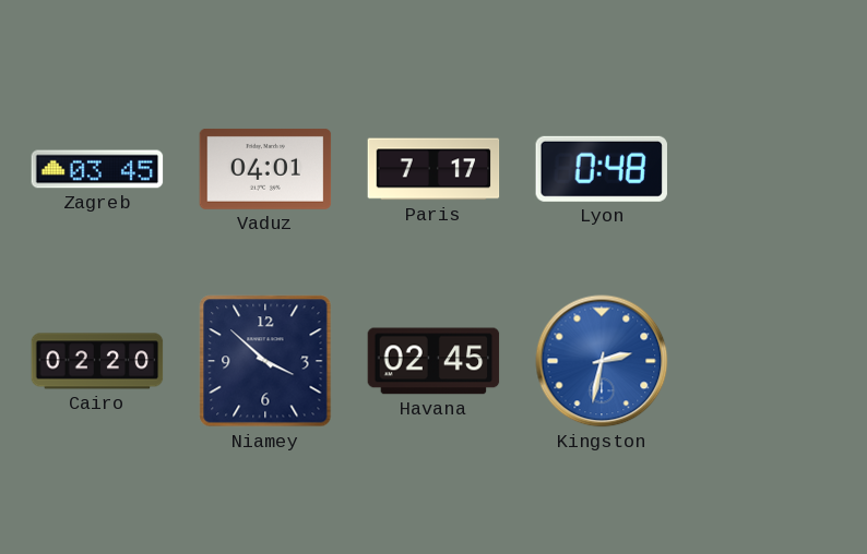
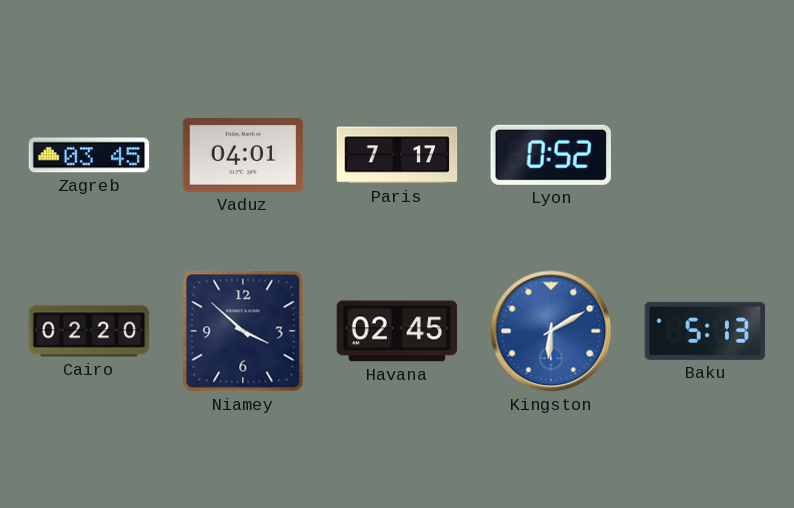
Lyon: 0:48 -> 0:52 (551, 155)
Kingston: 2:32 -> 6:10 (551, 331)
Baku: none -> 5:13 (705, 331)
